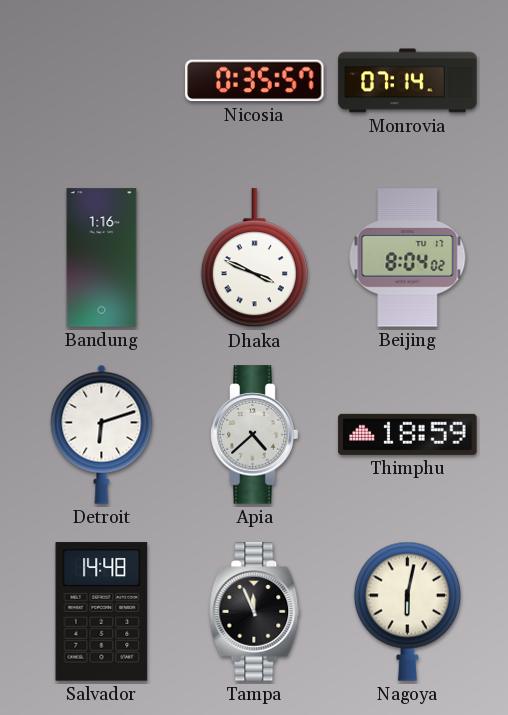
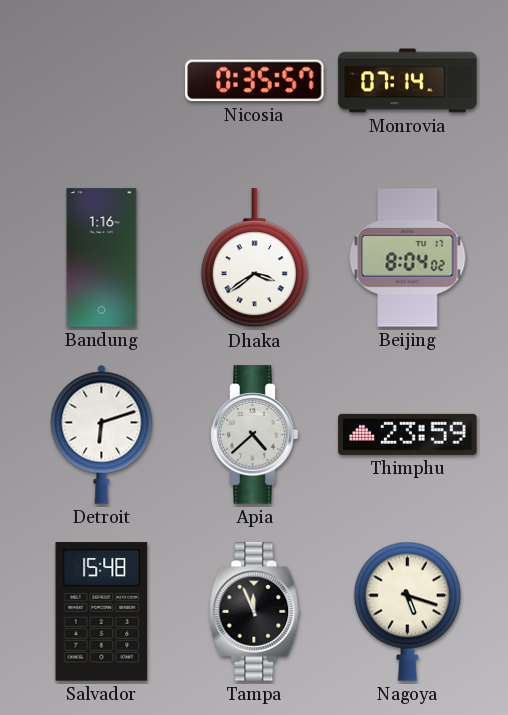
Dhaka: 3:49 -> 3:39 (254, 258)
Thimphu: 18:59 -> 23:59 (408, 434)
Salvador: 14:48 -> 15:48 (102, 612)
Nagoya: 6:02 -> 5:18 (407, 611)
